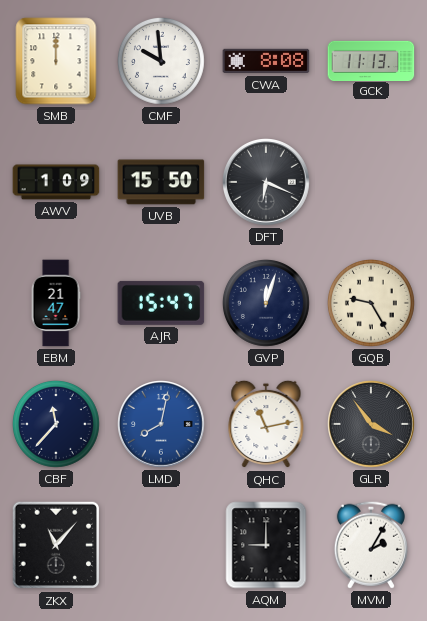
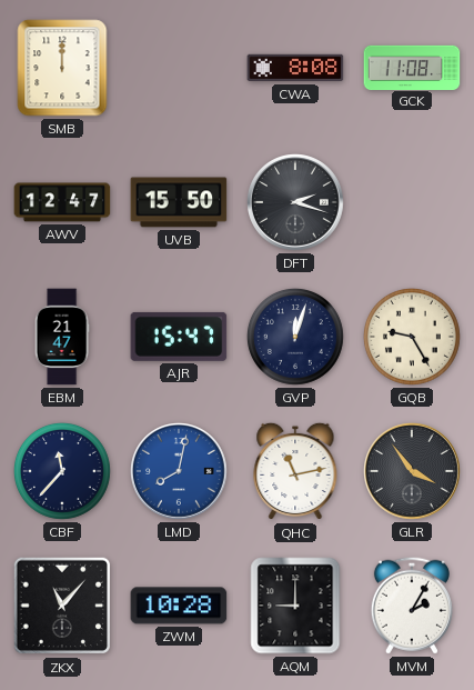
CMF: 9:59 -> none (161, 61)
GCK: 11:13 -> 11:08 (412, 67)
AWV: 1:09 -> 12:47 (62, 202)
DFT: 6:19 -> 2:18 (296, 203)
ZWM: none -> 10:28 (179, 606)
